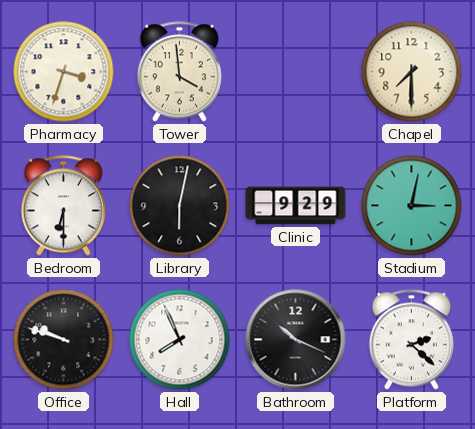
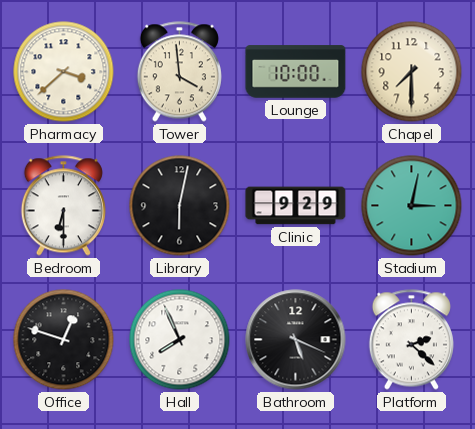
Pharmacy: 3:33 -> 3:38 (64, 72)
Lounge: none -> 10:00 (296, 72)
Office: 9:48 -> 12:48 (64, 340)
Bathroom: 10:19 -> 5:19 (296, 340)
